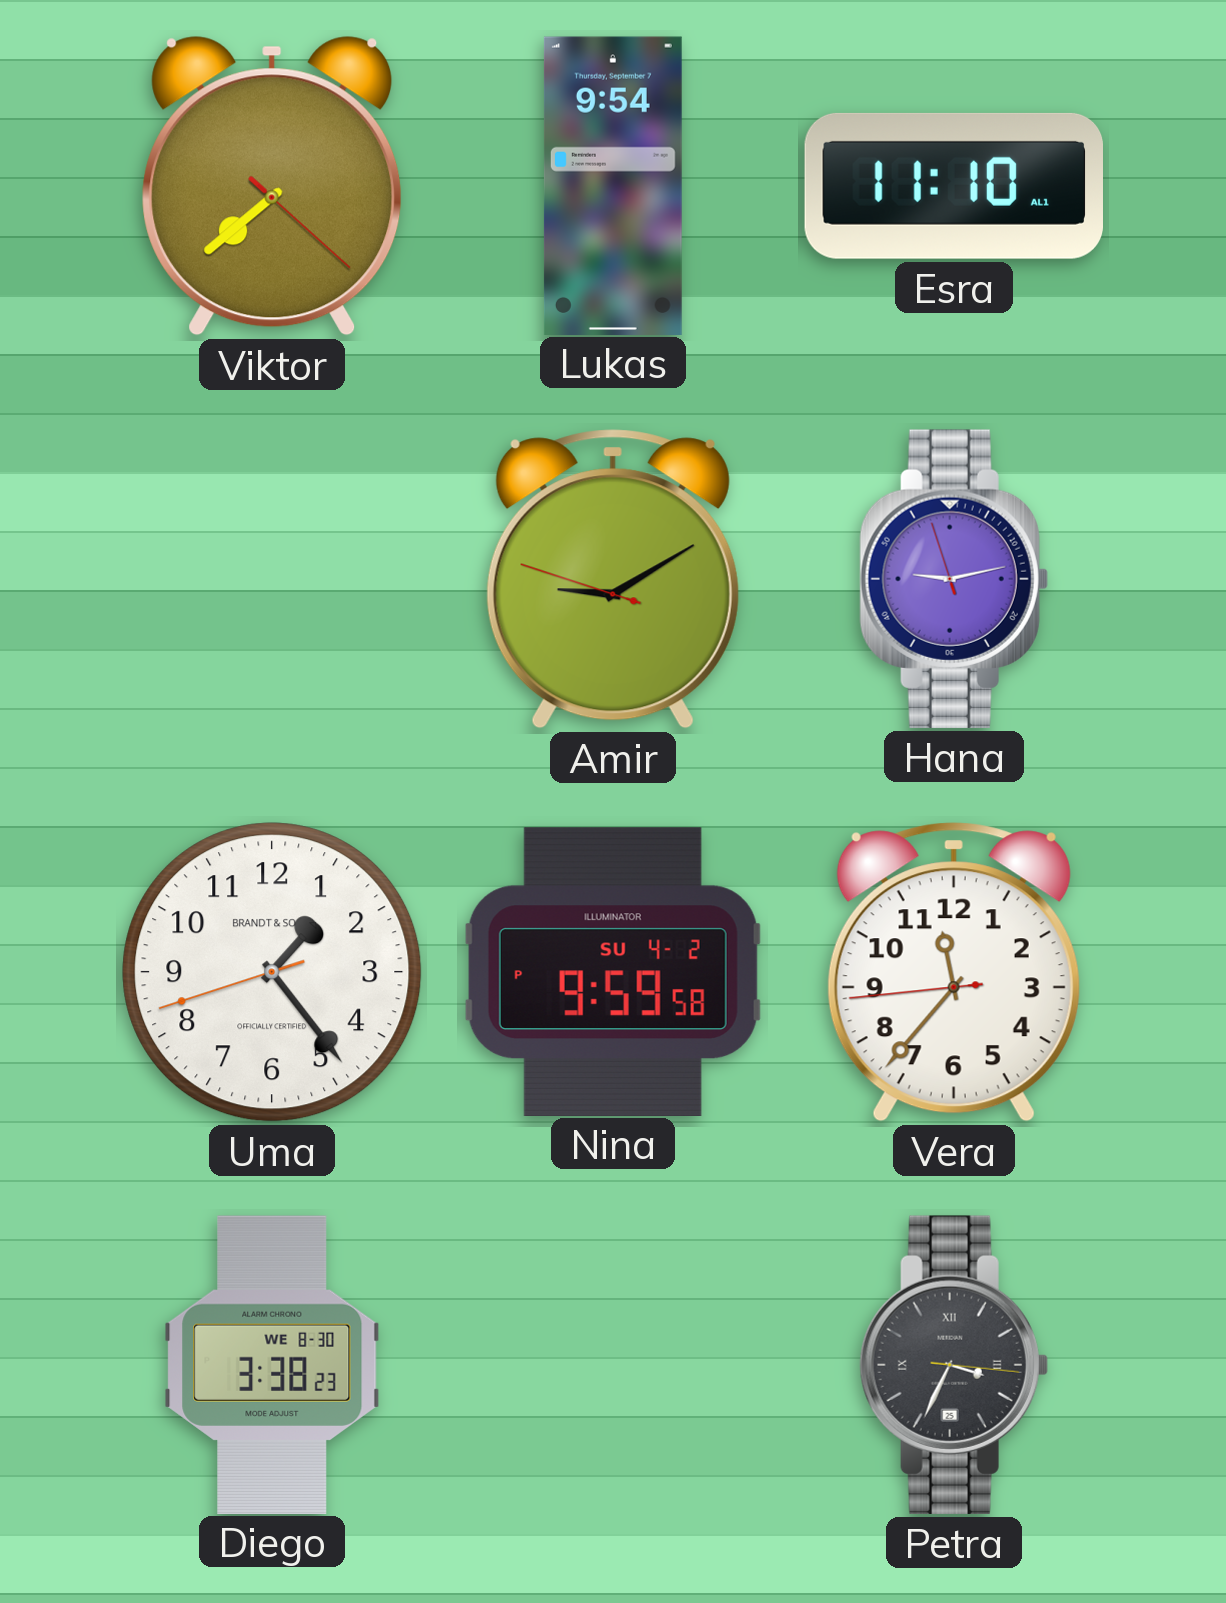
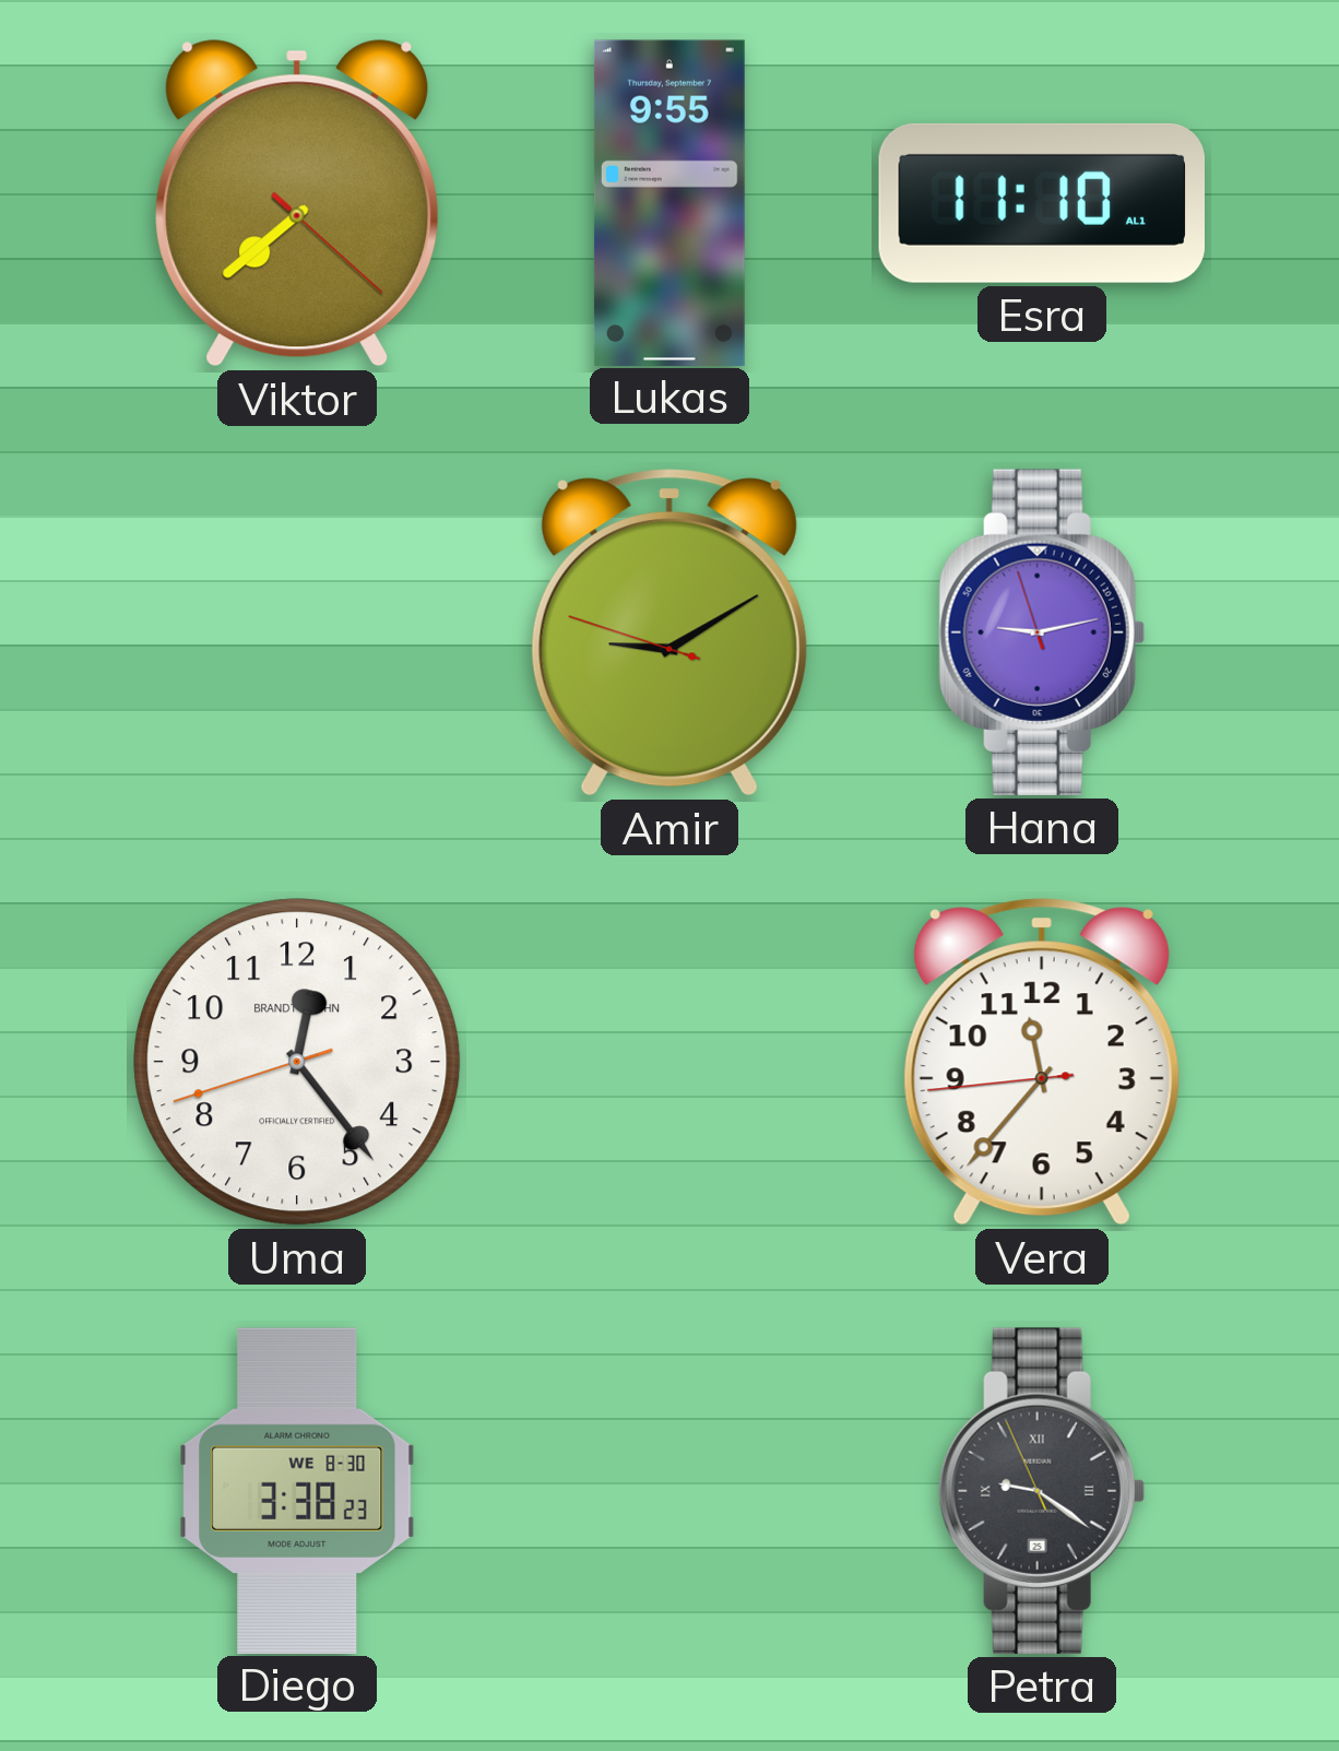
Lukas: 9:54 -> 9:55 (669, 202)
Uma: 1:23 -> 12:23 (297, 1062)
Nina: 9:59 -> none (613, 971)
Petra: 3:34 -> 9:20 (1042, 1491)
